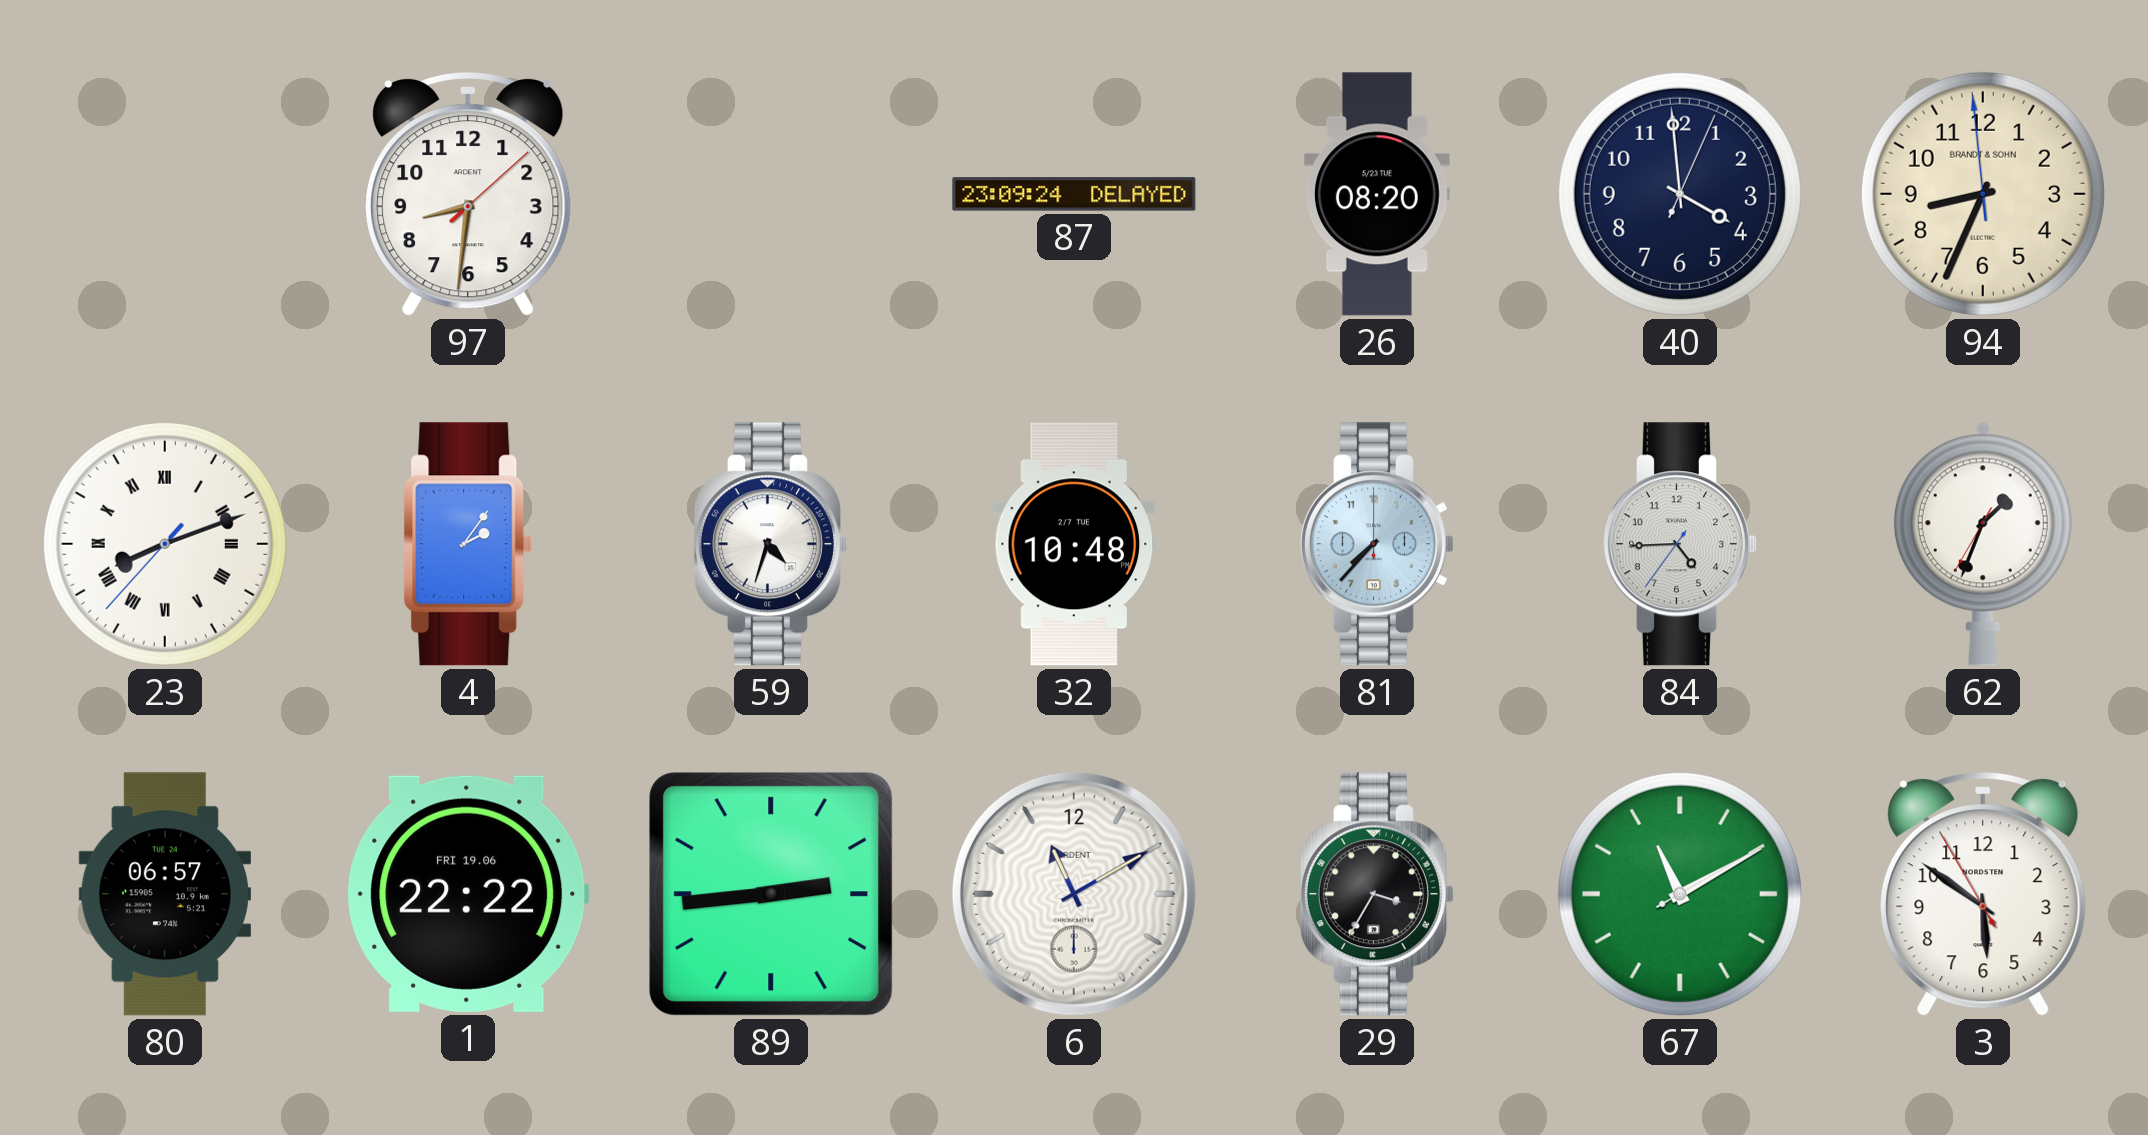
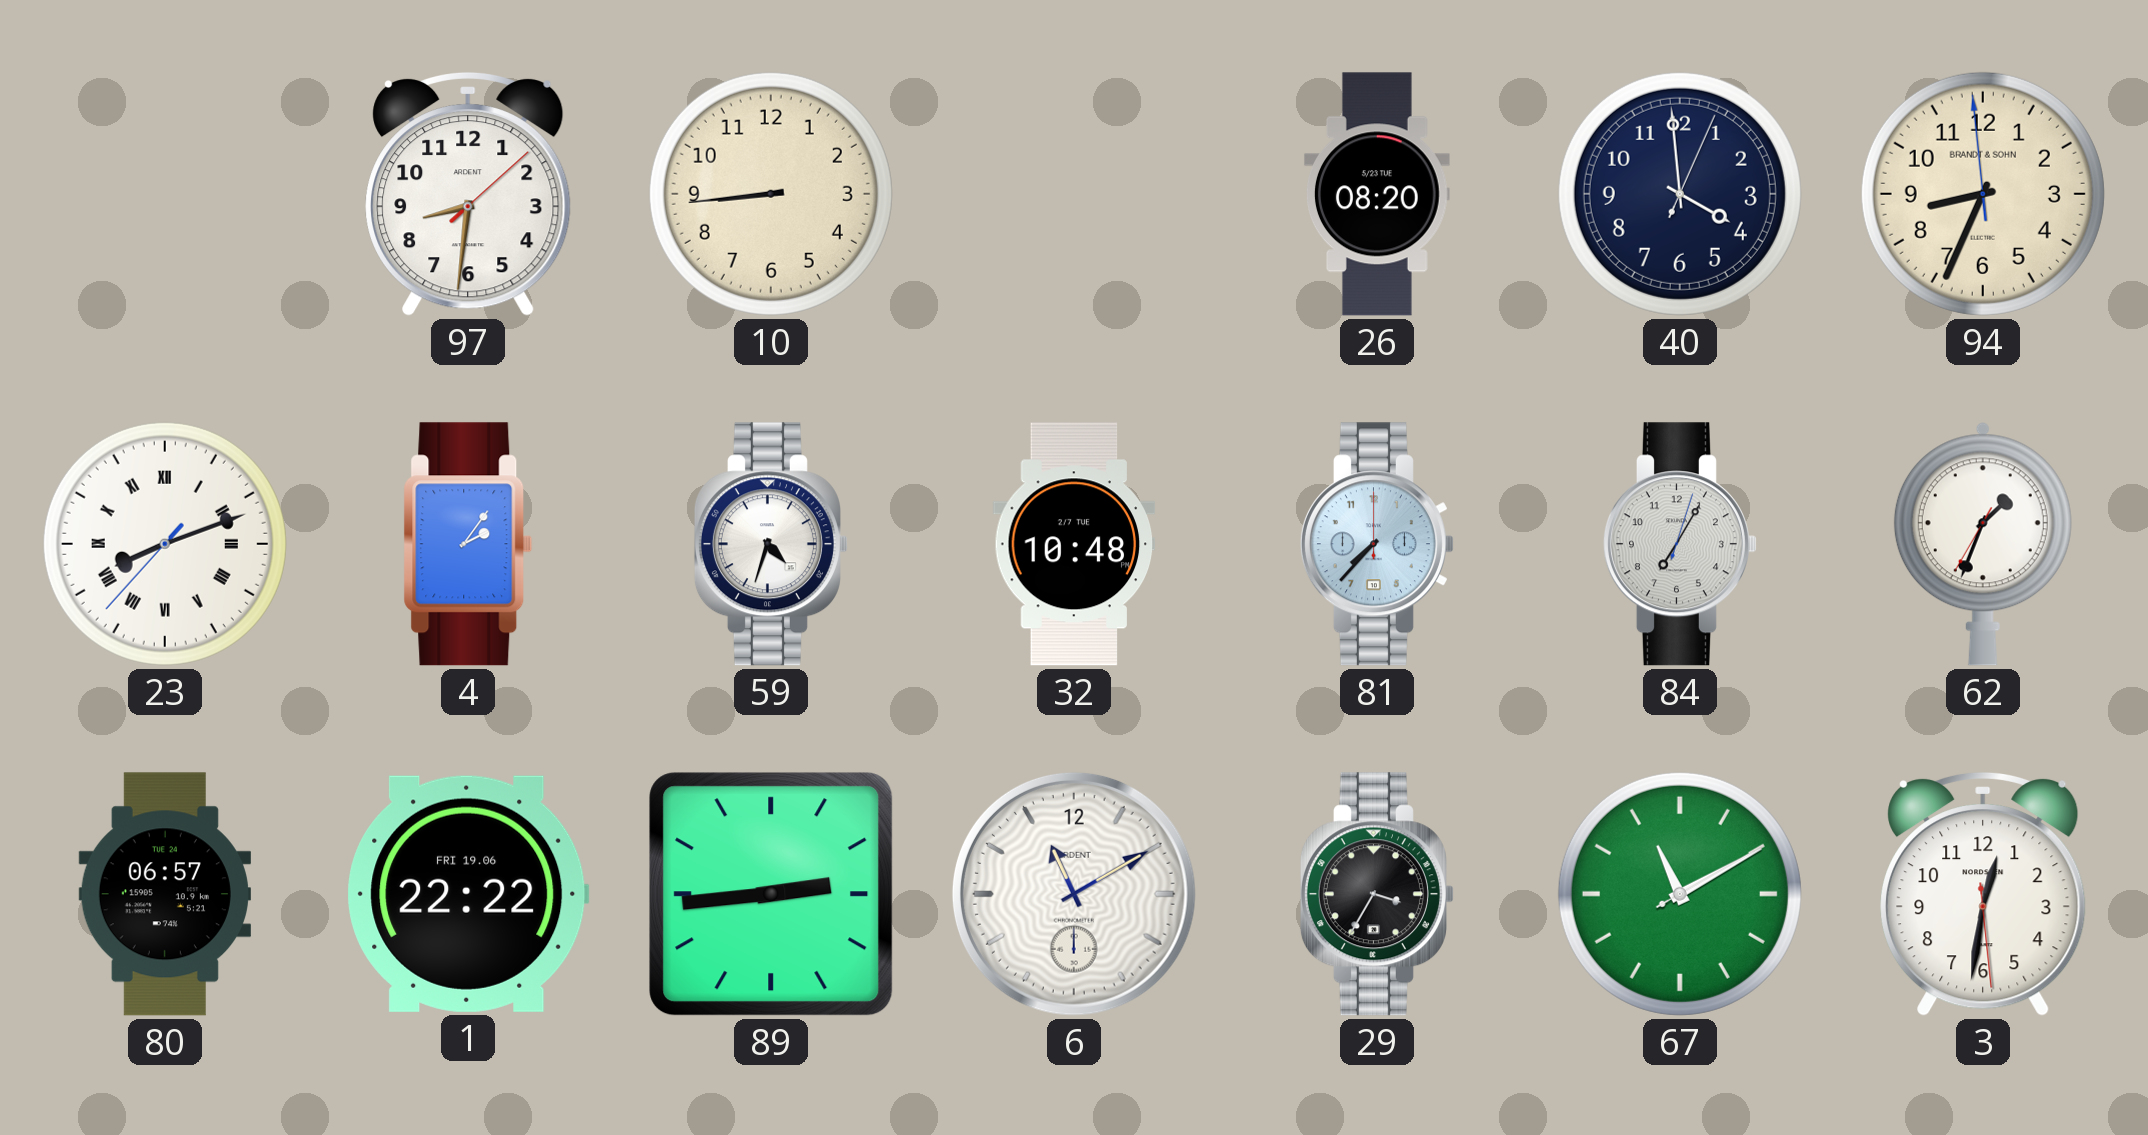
10: none -> 8:44 (771, 194)
87: 23:09 -> none (1074, 194)
84: 4:44 -> 7:05 (1680, 544)
3: 5:50 -> 12:31 (1983, 894)
